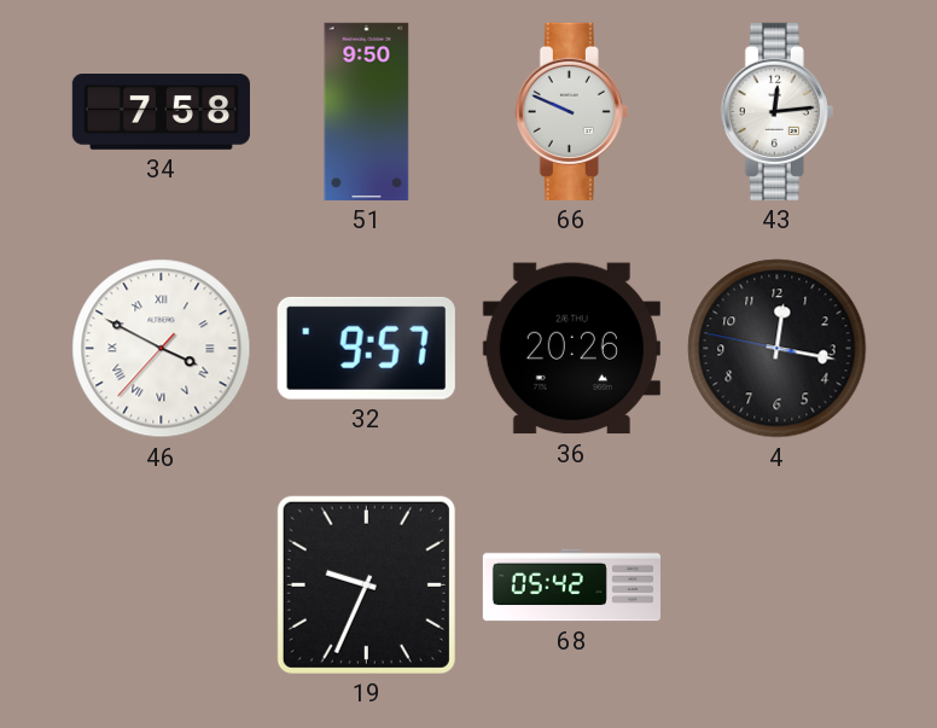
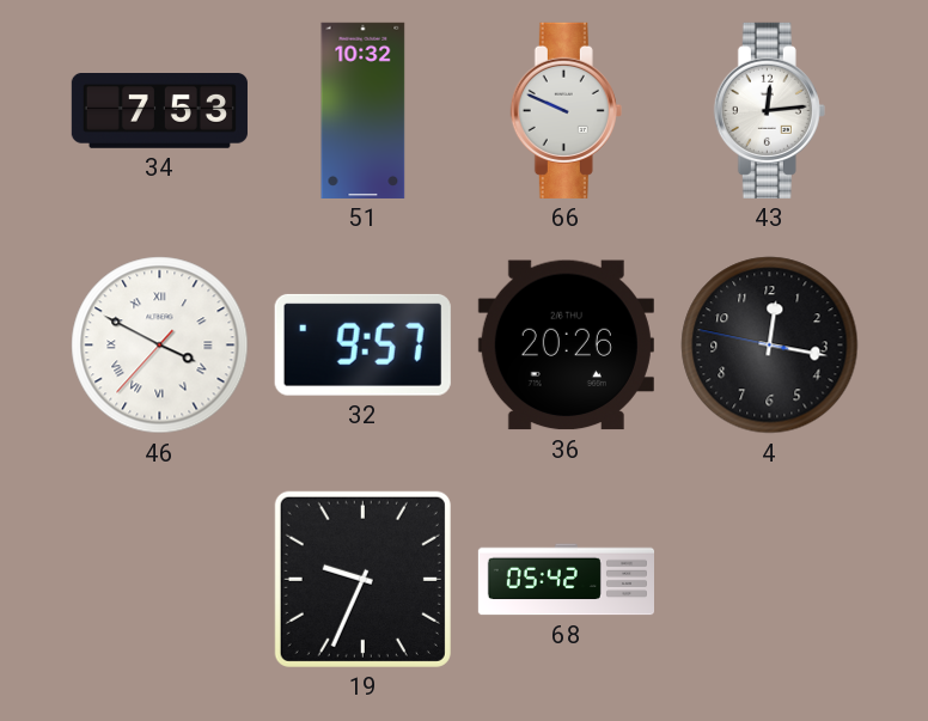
34: 7:58 -> 7:53 (159, 111)
51: 9:50 -> 10:32 (364, 110)
